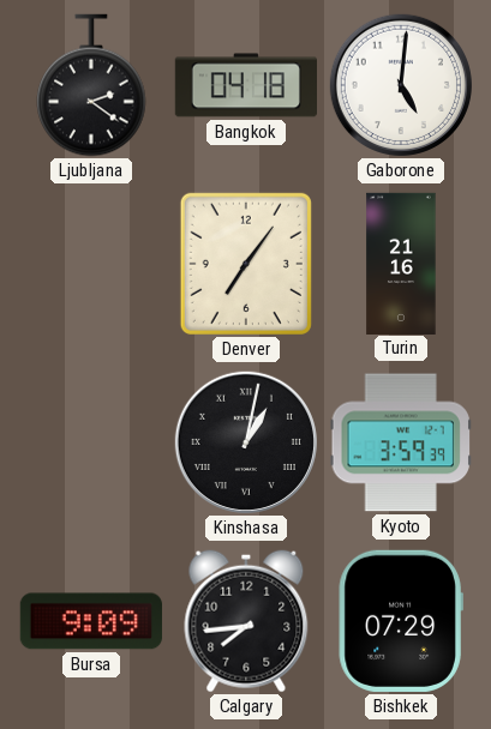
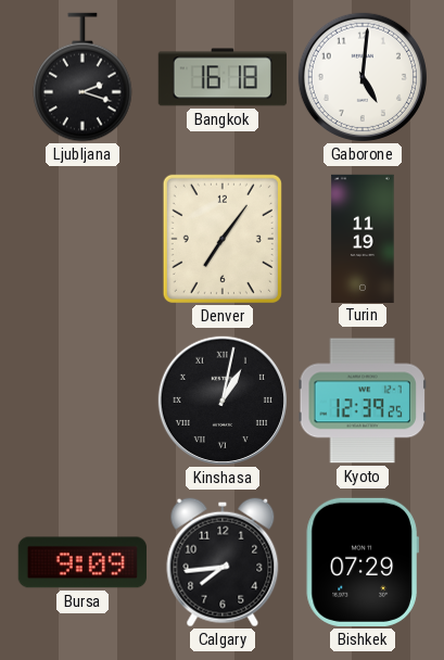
Ljubljana: 2:21 -> 2:18 (83, 77)
Bangkok: 04:18 -> 16:18 (221, 77)
Turin: 21:16 -> 11:19 (363, 238)
Kyoto: 3:59 -> 12:39 (363, 401)
